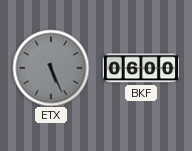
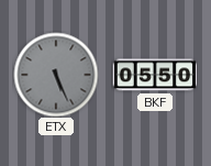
BKF: 06:00 -> 05:50 (155, 75)
